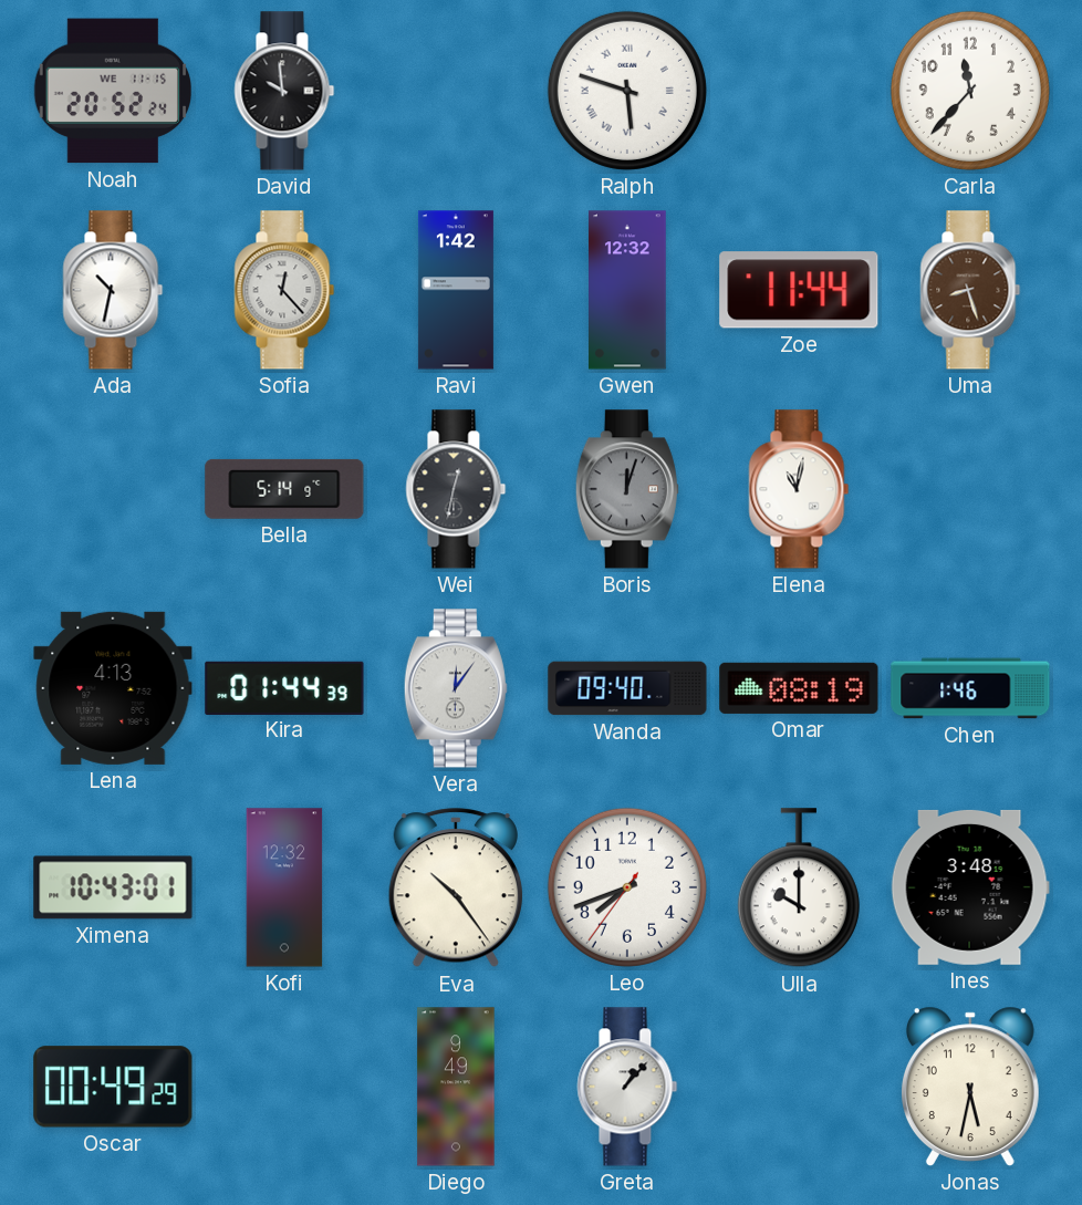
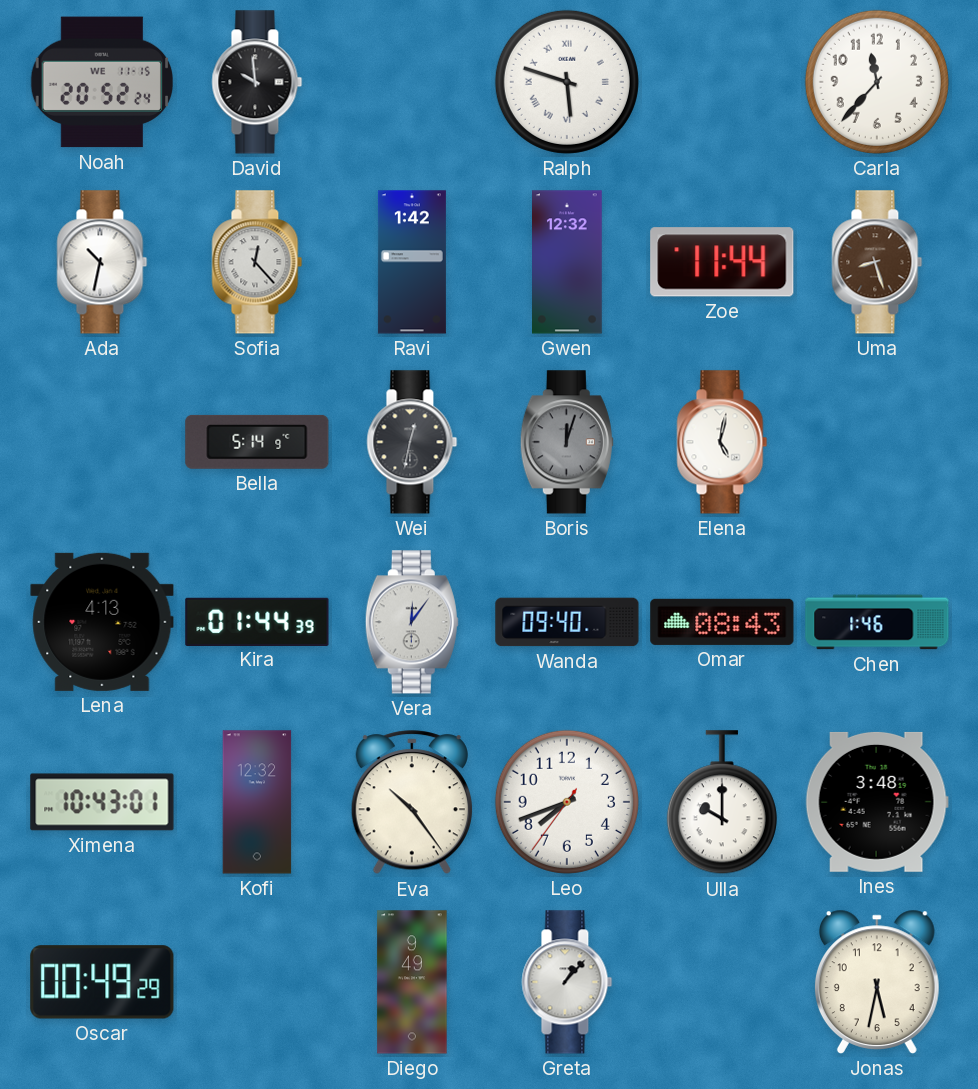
Elena: 11:02 -> 5:02 (722, 442)
Omar: 08:19 -> 08:43 (722, 622)
